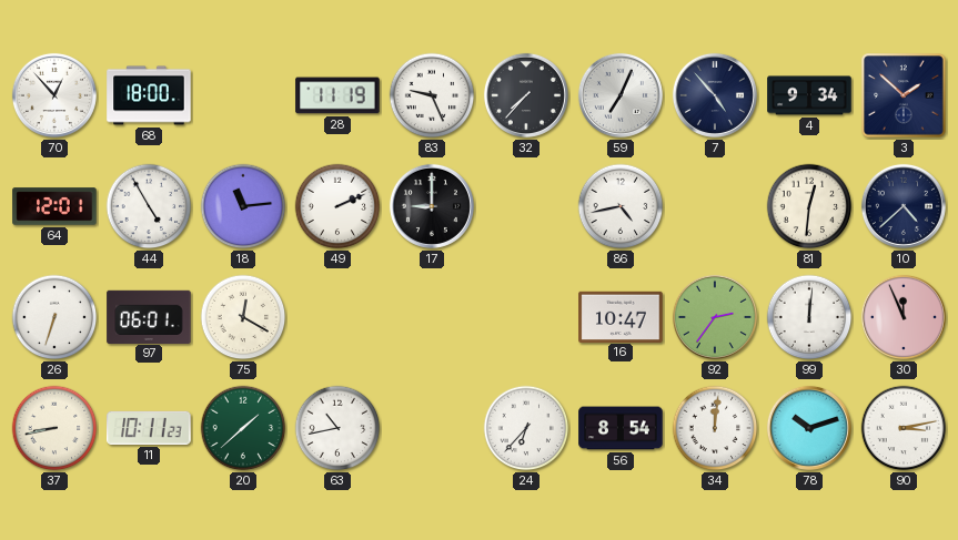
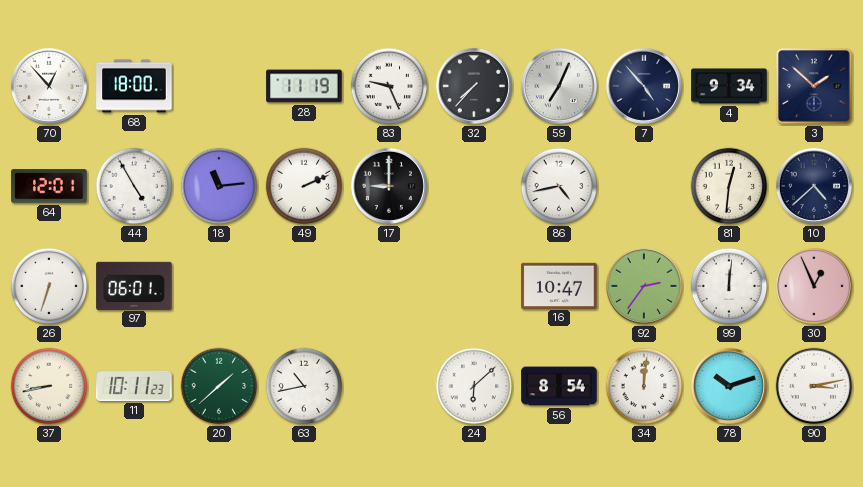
75: 12:20 -> none (243, 317)
30: 11:56 -> 12:56 (814, 286)
24: 6:37 -> 6:08 (474, 386)
